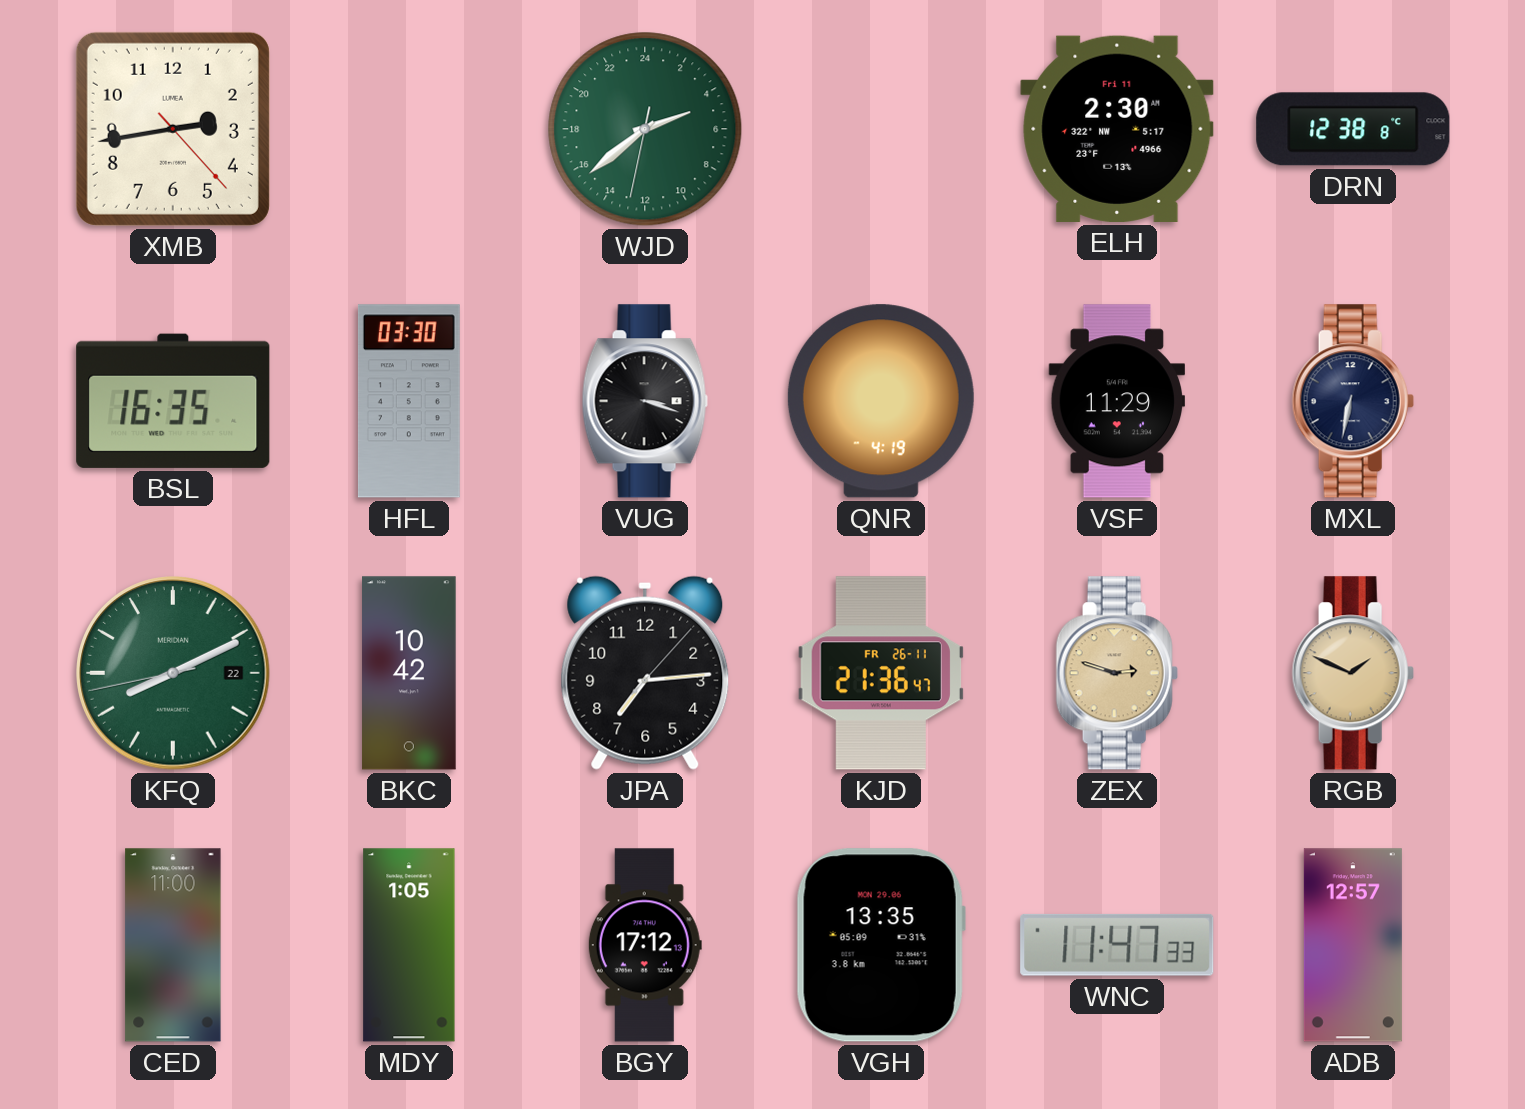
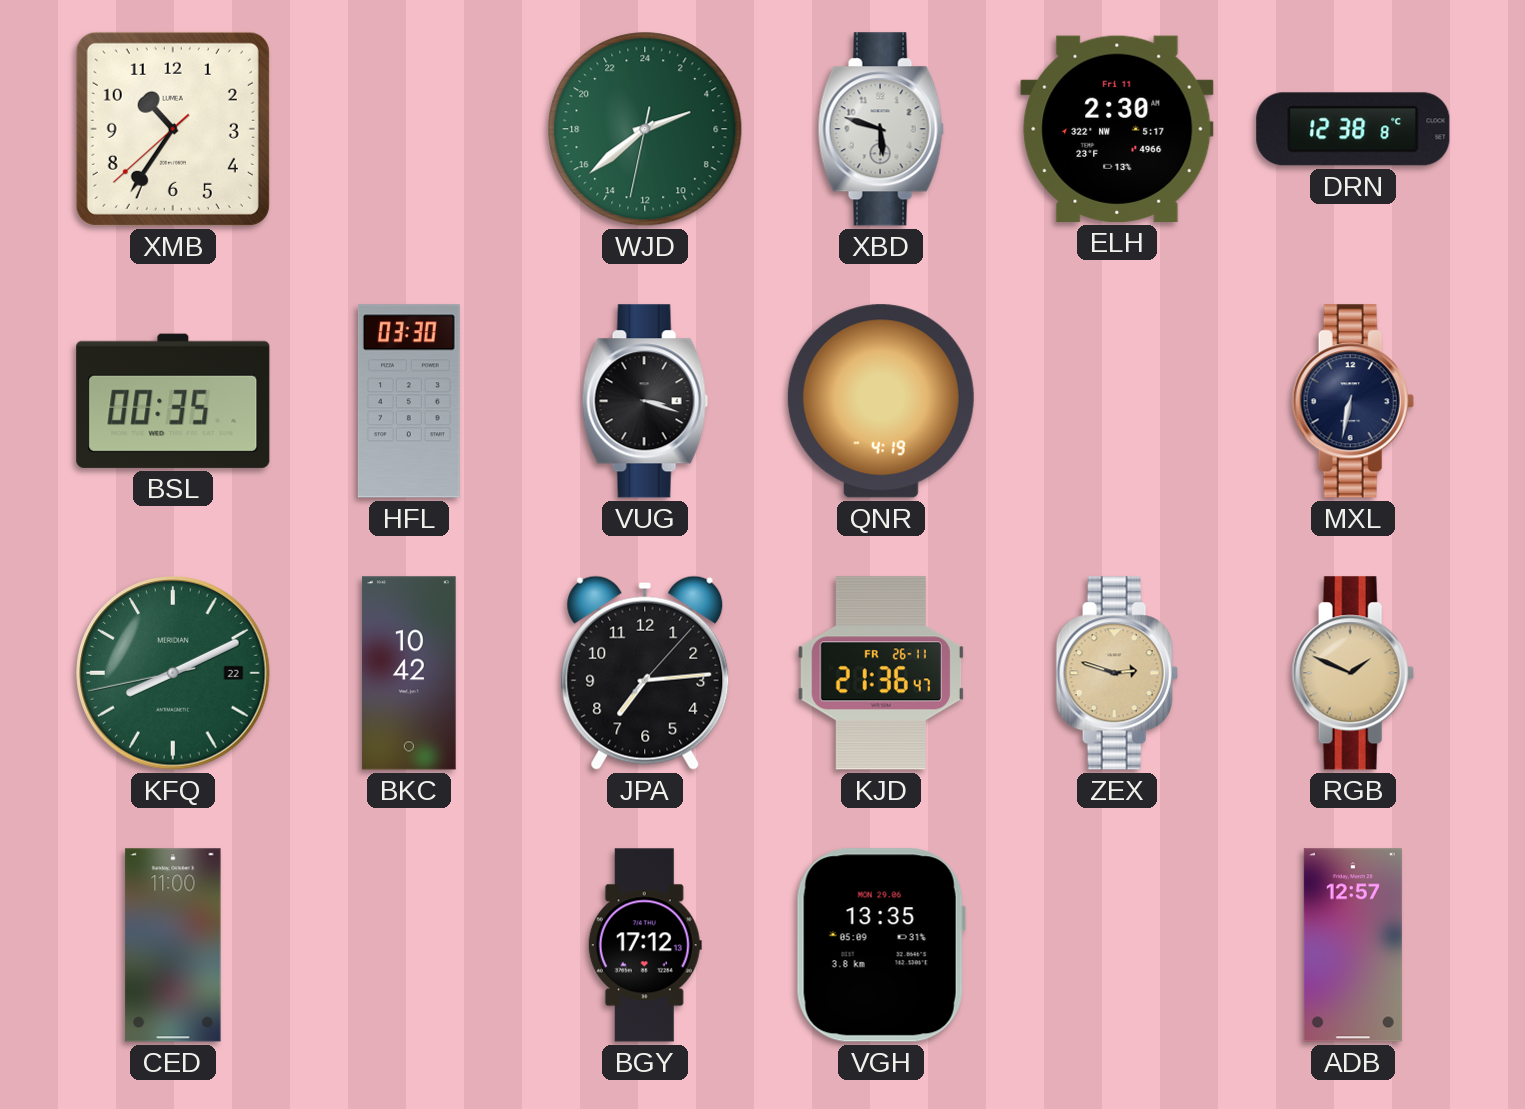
XMB: 2:43 -> 10:35 (173, 129)
XBD: none -> 5:48 (881, 129)
BSL: 16:35 -> 00:35 (173, 401)
VSF: 11:29 -> none (1116, 401)
MDY: 1:05 -> none (409, 945)
WNC: 11:47 -> none (1117, 945)
